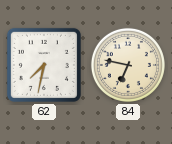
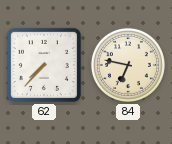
62: 7:32 -> 7:37 (44, 65)
